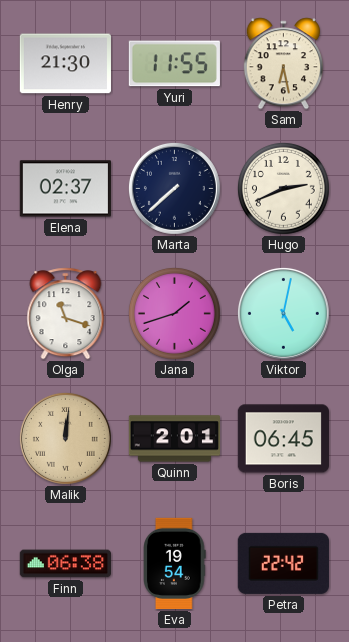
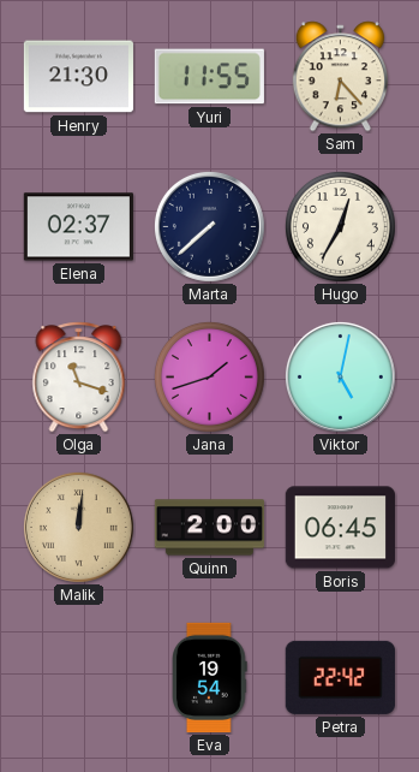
Sam: 6:28 -> 6:23 (341, 77)
Hugo: 2:41 -> 12:35 (340, 226)
Quinn: 2:01 -> 2:00 (209, 528)
Finn: 06:38 -> none (65, 564)
